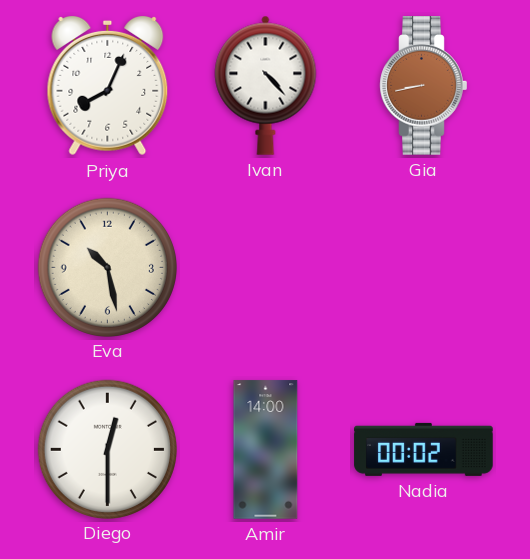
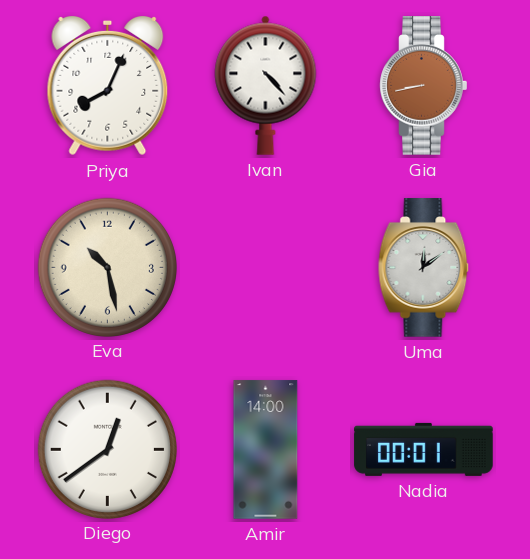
Uma: none -> 12:09 (424, 268)
Diego: 12:30 -> 12:39 (107, 449)
Nadia: 00:02 -> 00:01 (424, 449)
